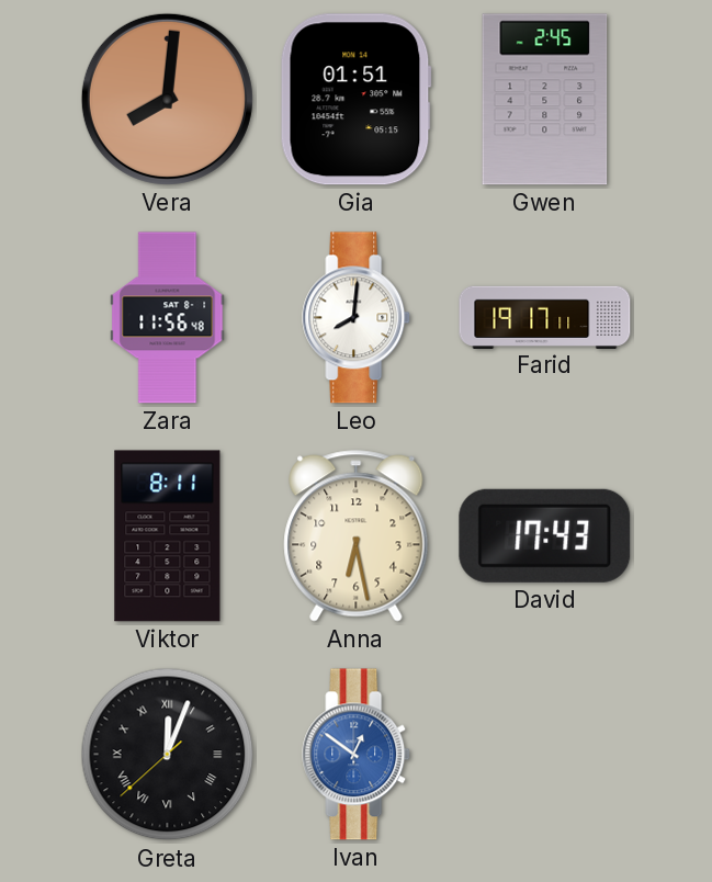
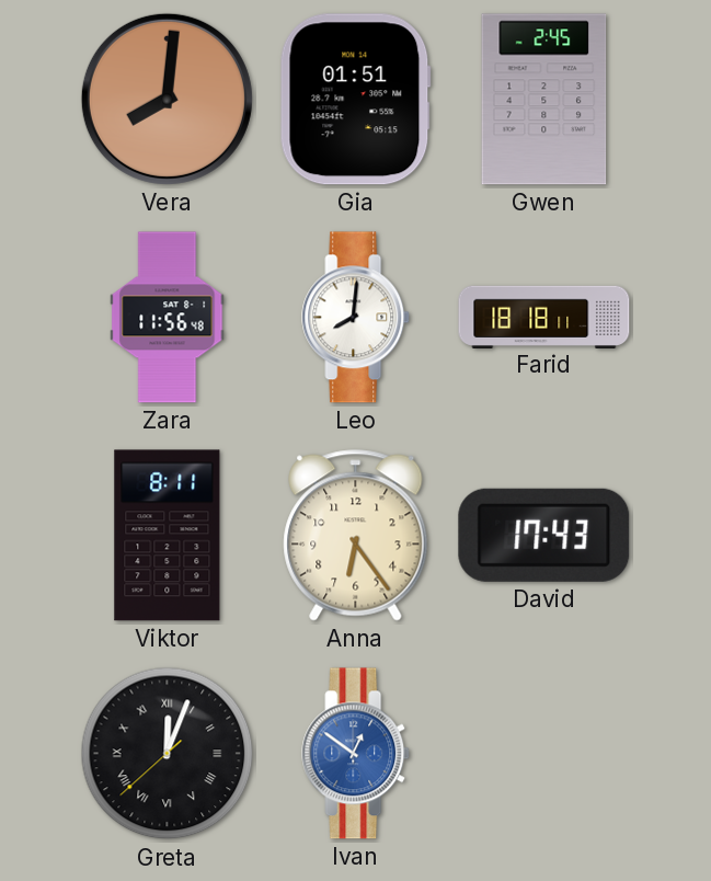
Farid: 19:17 -> 18:18 (544, 317)
Anna: 6:28 -> 6:24 (356, 536)
